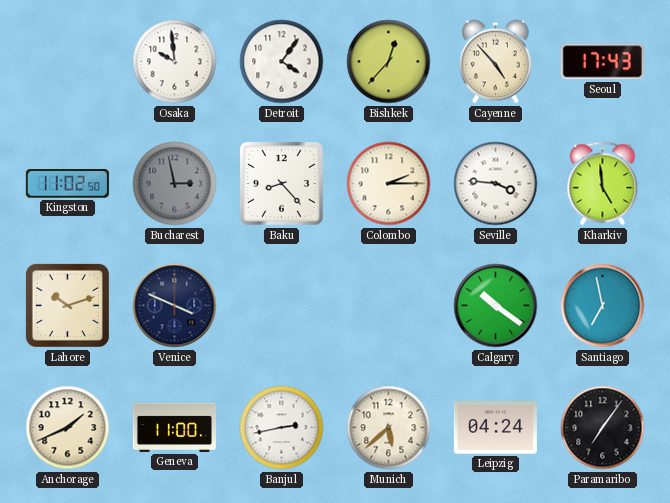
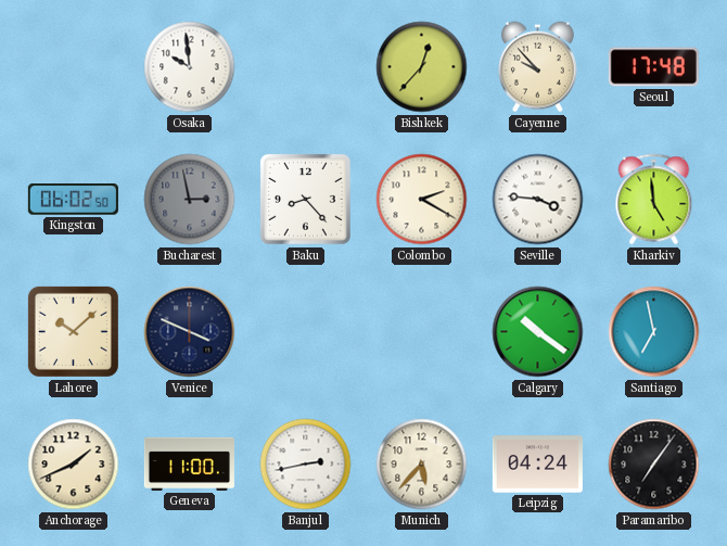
Detroit: 4:06 -> none (282, 62)
Cayenne: 4:53 -> 9:53 (537, 67)
Seoul: 17:43 -> 17:48 (653, 67)
Kingston: 11:02 -> 06:02 (73, 200)
Colombo: 2:15 -> 2:20 (422, 200)
Lahore: 10:12 -> 10:08 (73, 331)
Munich: 5:38 -> 5:37 (422, 465)
